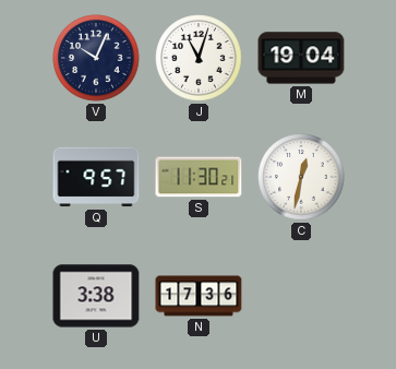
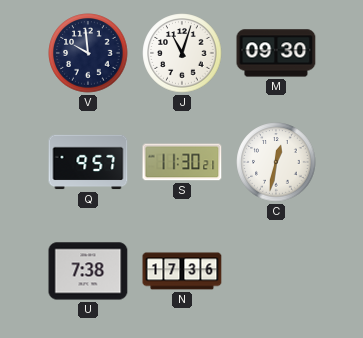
V: 10:04 -> 9:59 (88, 53)
M: 19:04 -> 09:30 (276, 53)
U: 3:38 -> 7:38 (88, 271)
